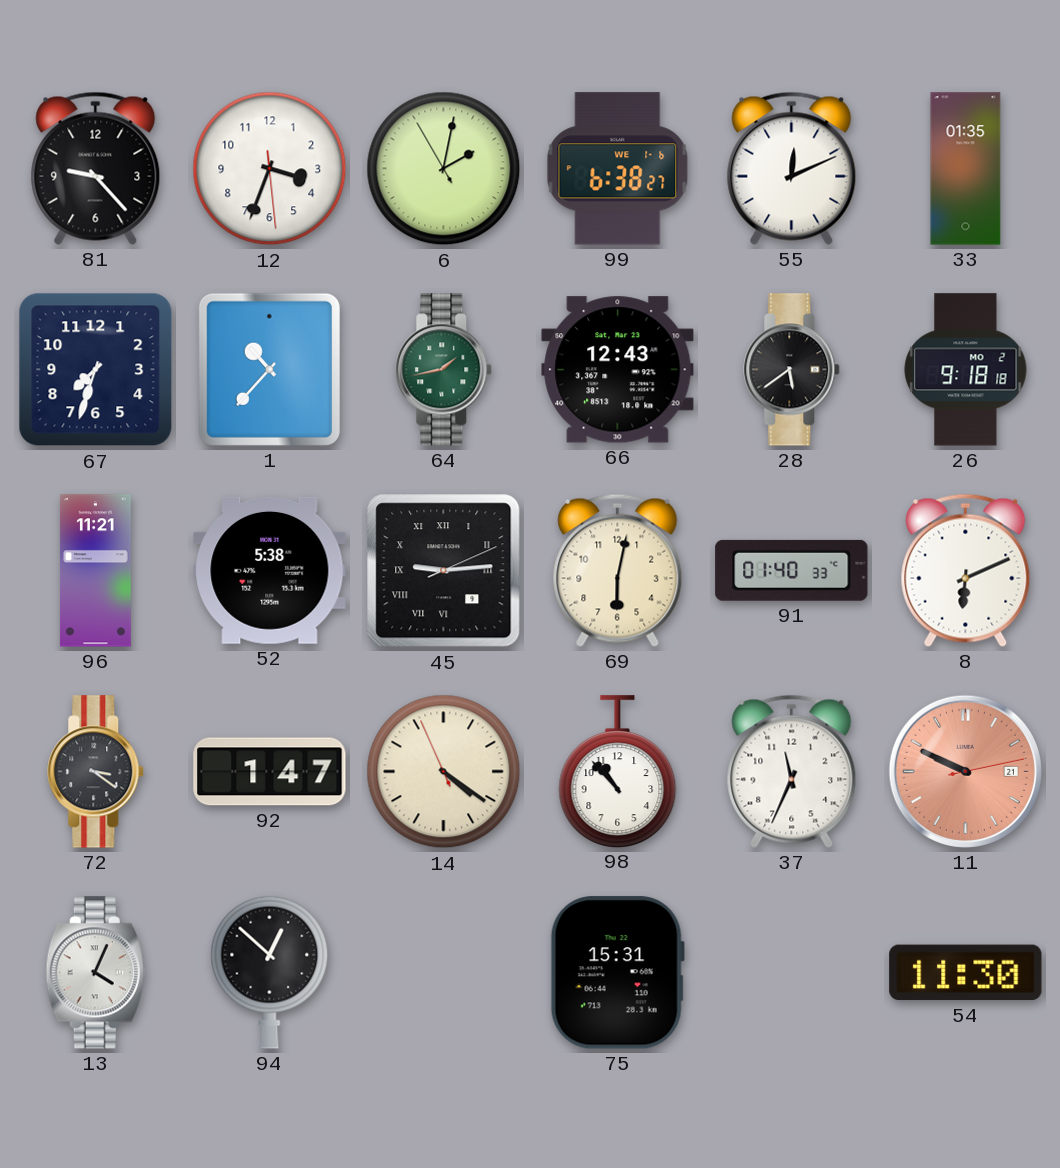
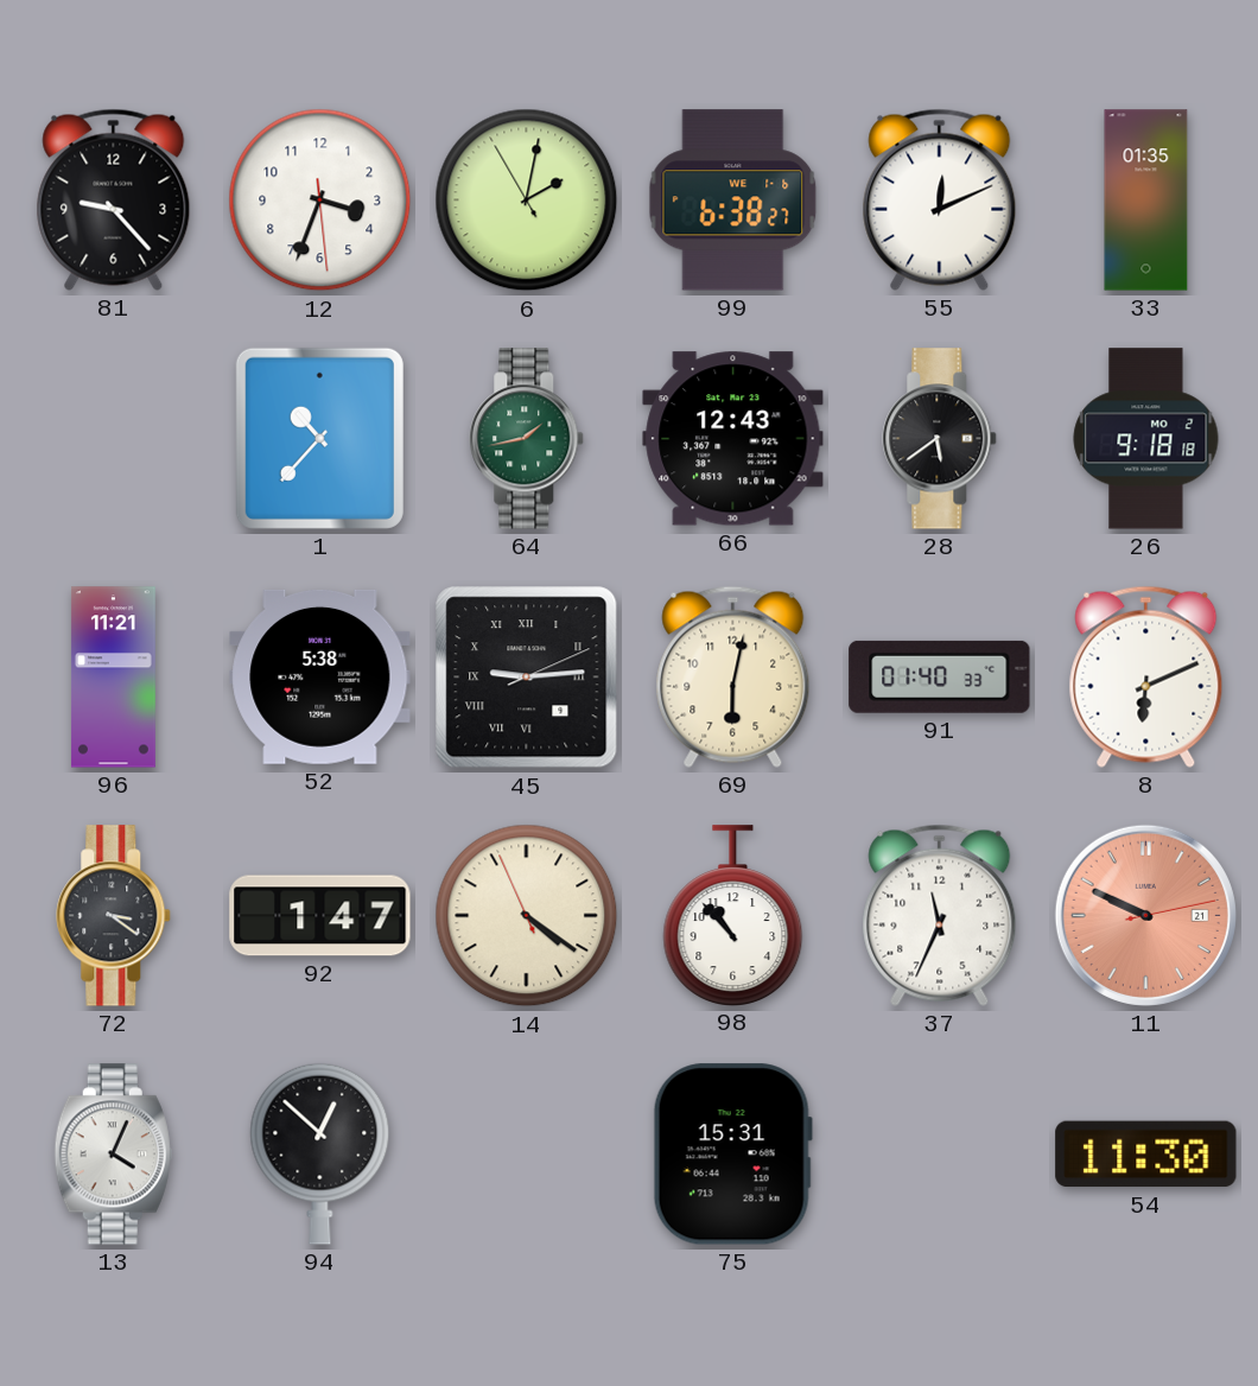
67: 7:33 -> none (96, 370)
